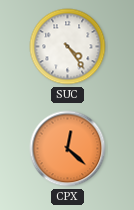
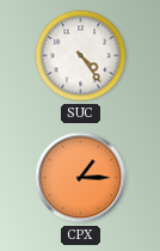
CPX: 12:22 -> 1:15 (81, 178)
